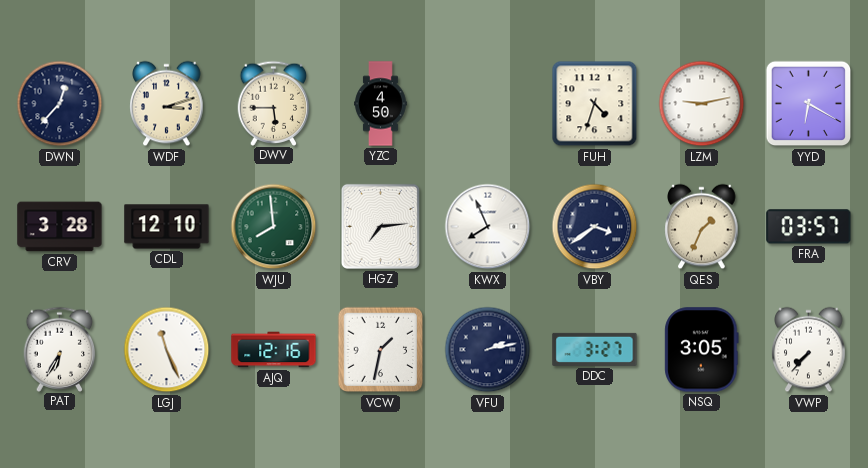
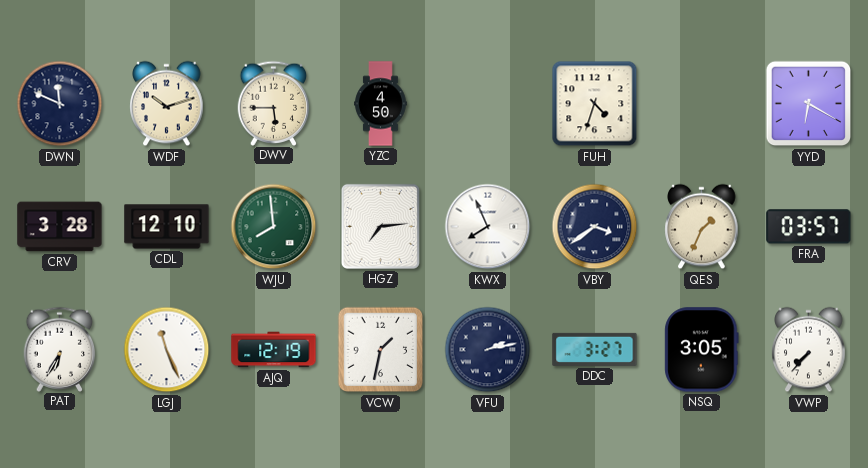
DWN: 12:37 -> 11:49 (60, 104)
WDF: 3:12 -> 10:12 (167, 104)
LZM: 9:13 -> none (702, 104)
AJQ: 12:16 -> 12:19 (274, 350)
